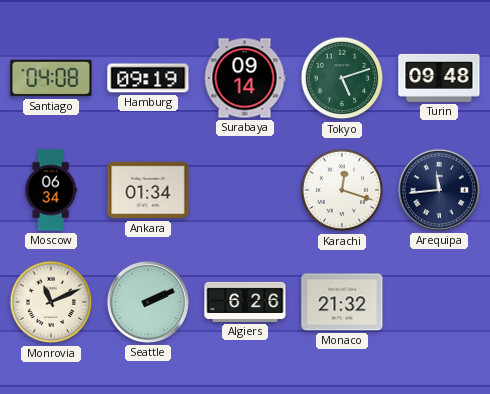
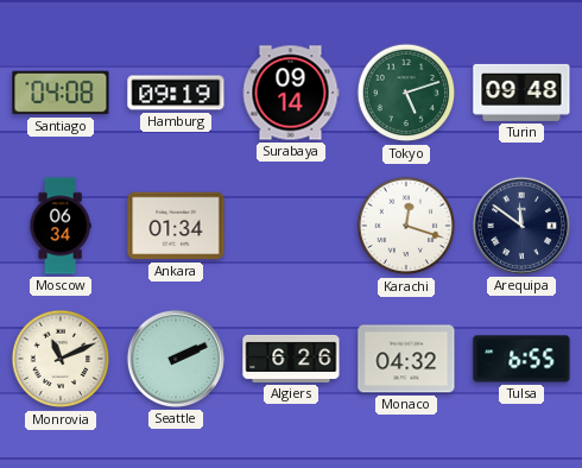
Arequipa: 11:44 -> 11:51 (521, 226)
Monaco: 21:32 -> 04:32 (406, 359)
Tulsa: none -> 6:55 (521, 359)
